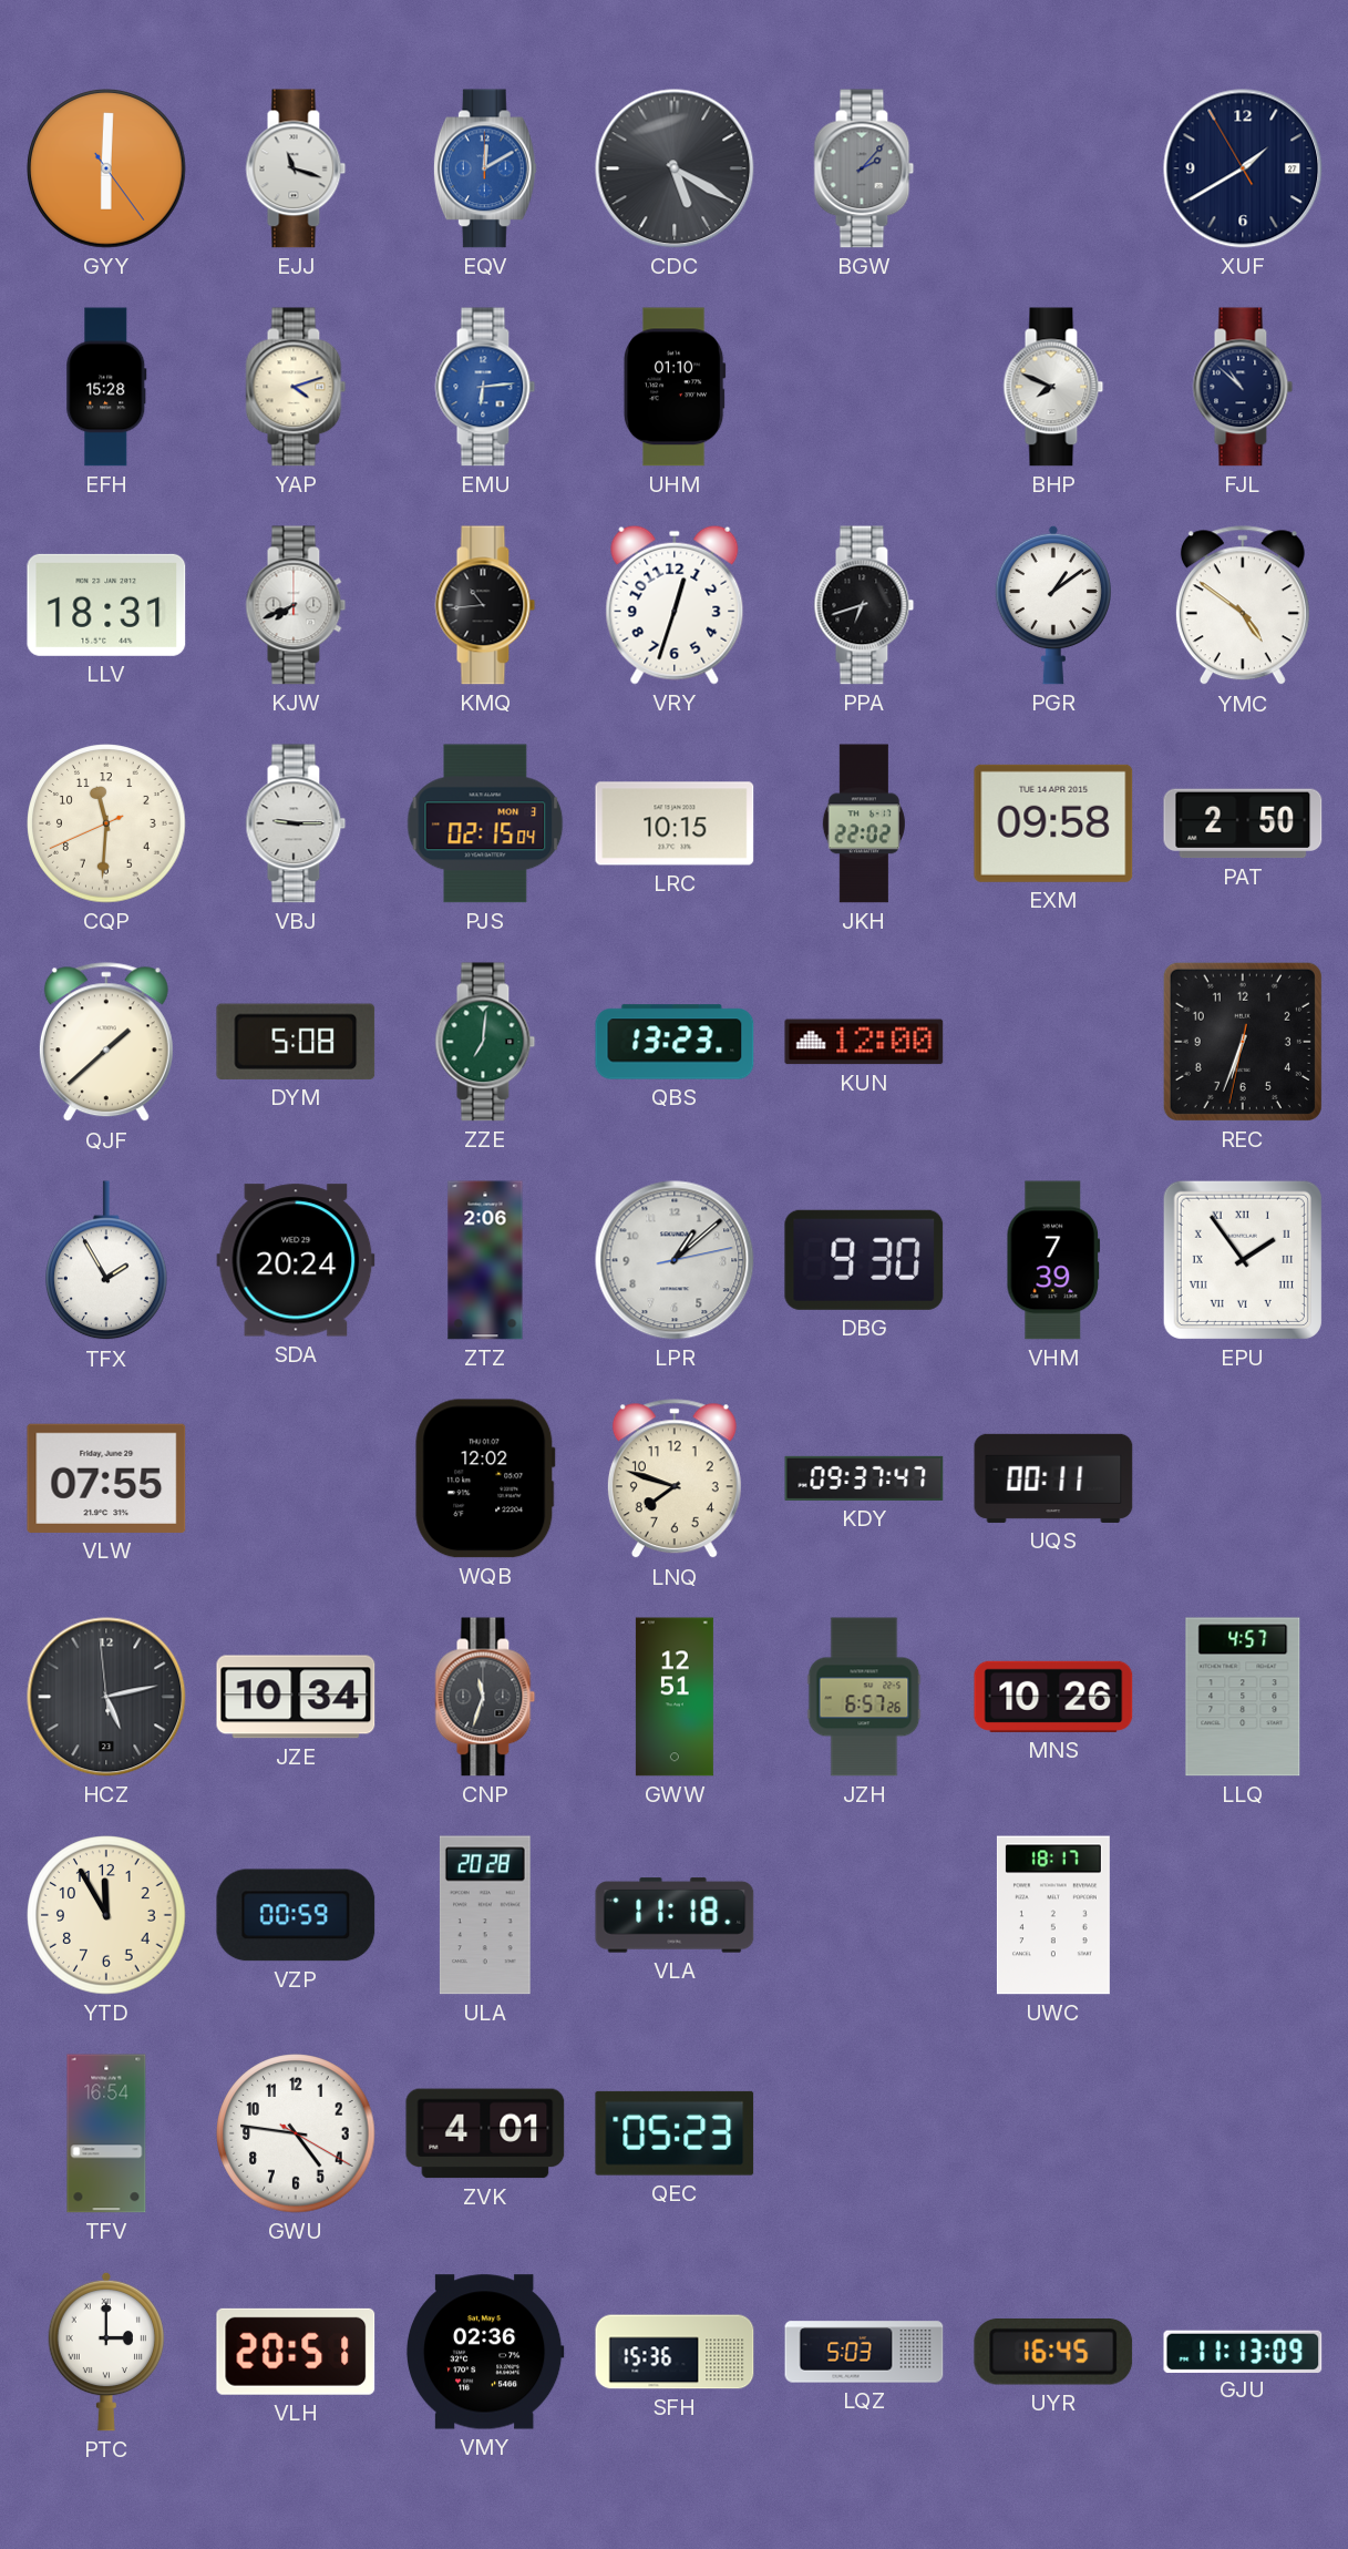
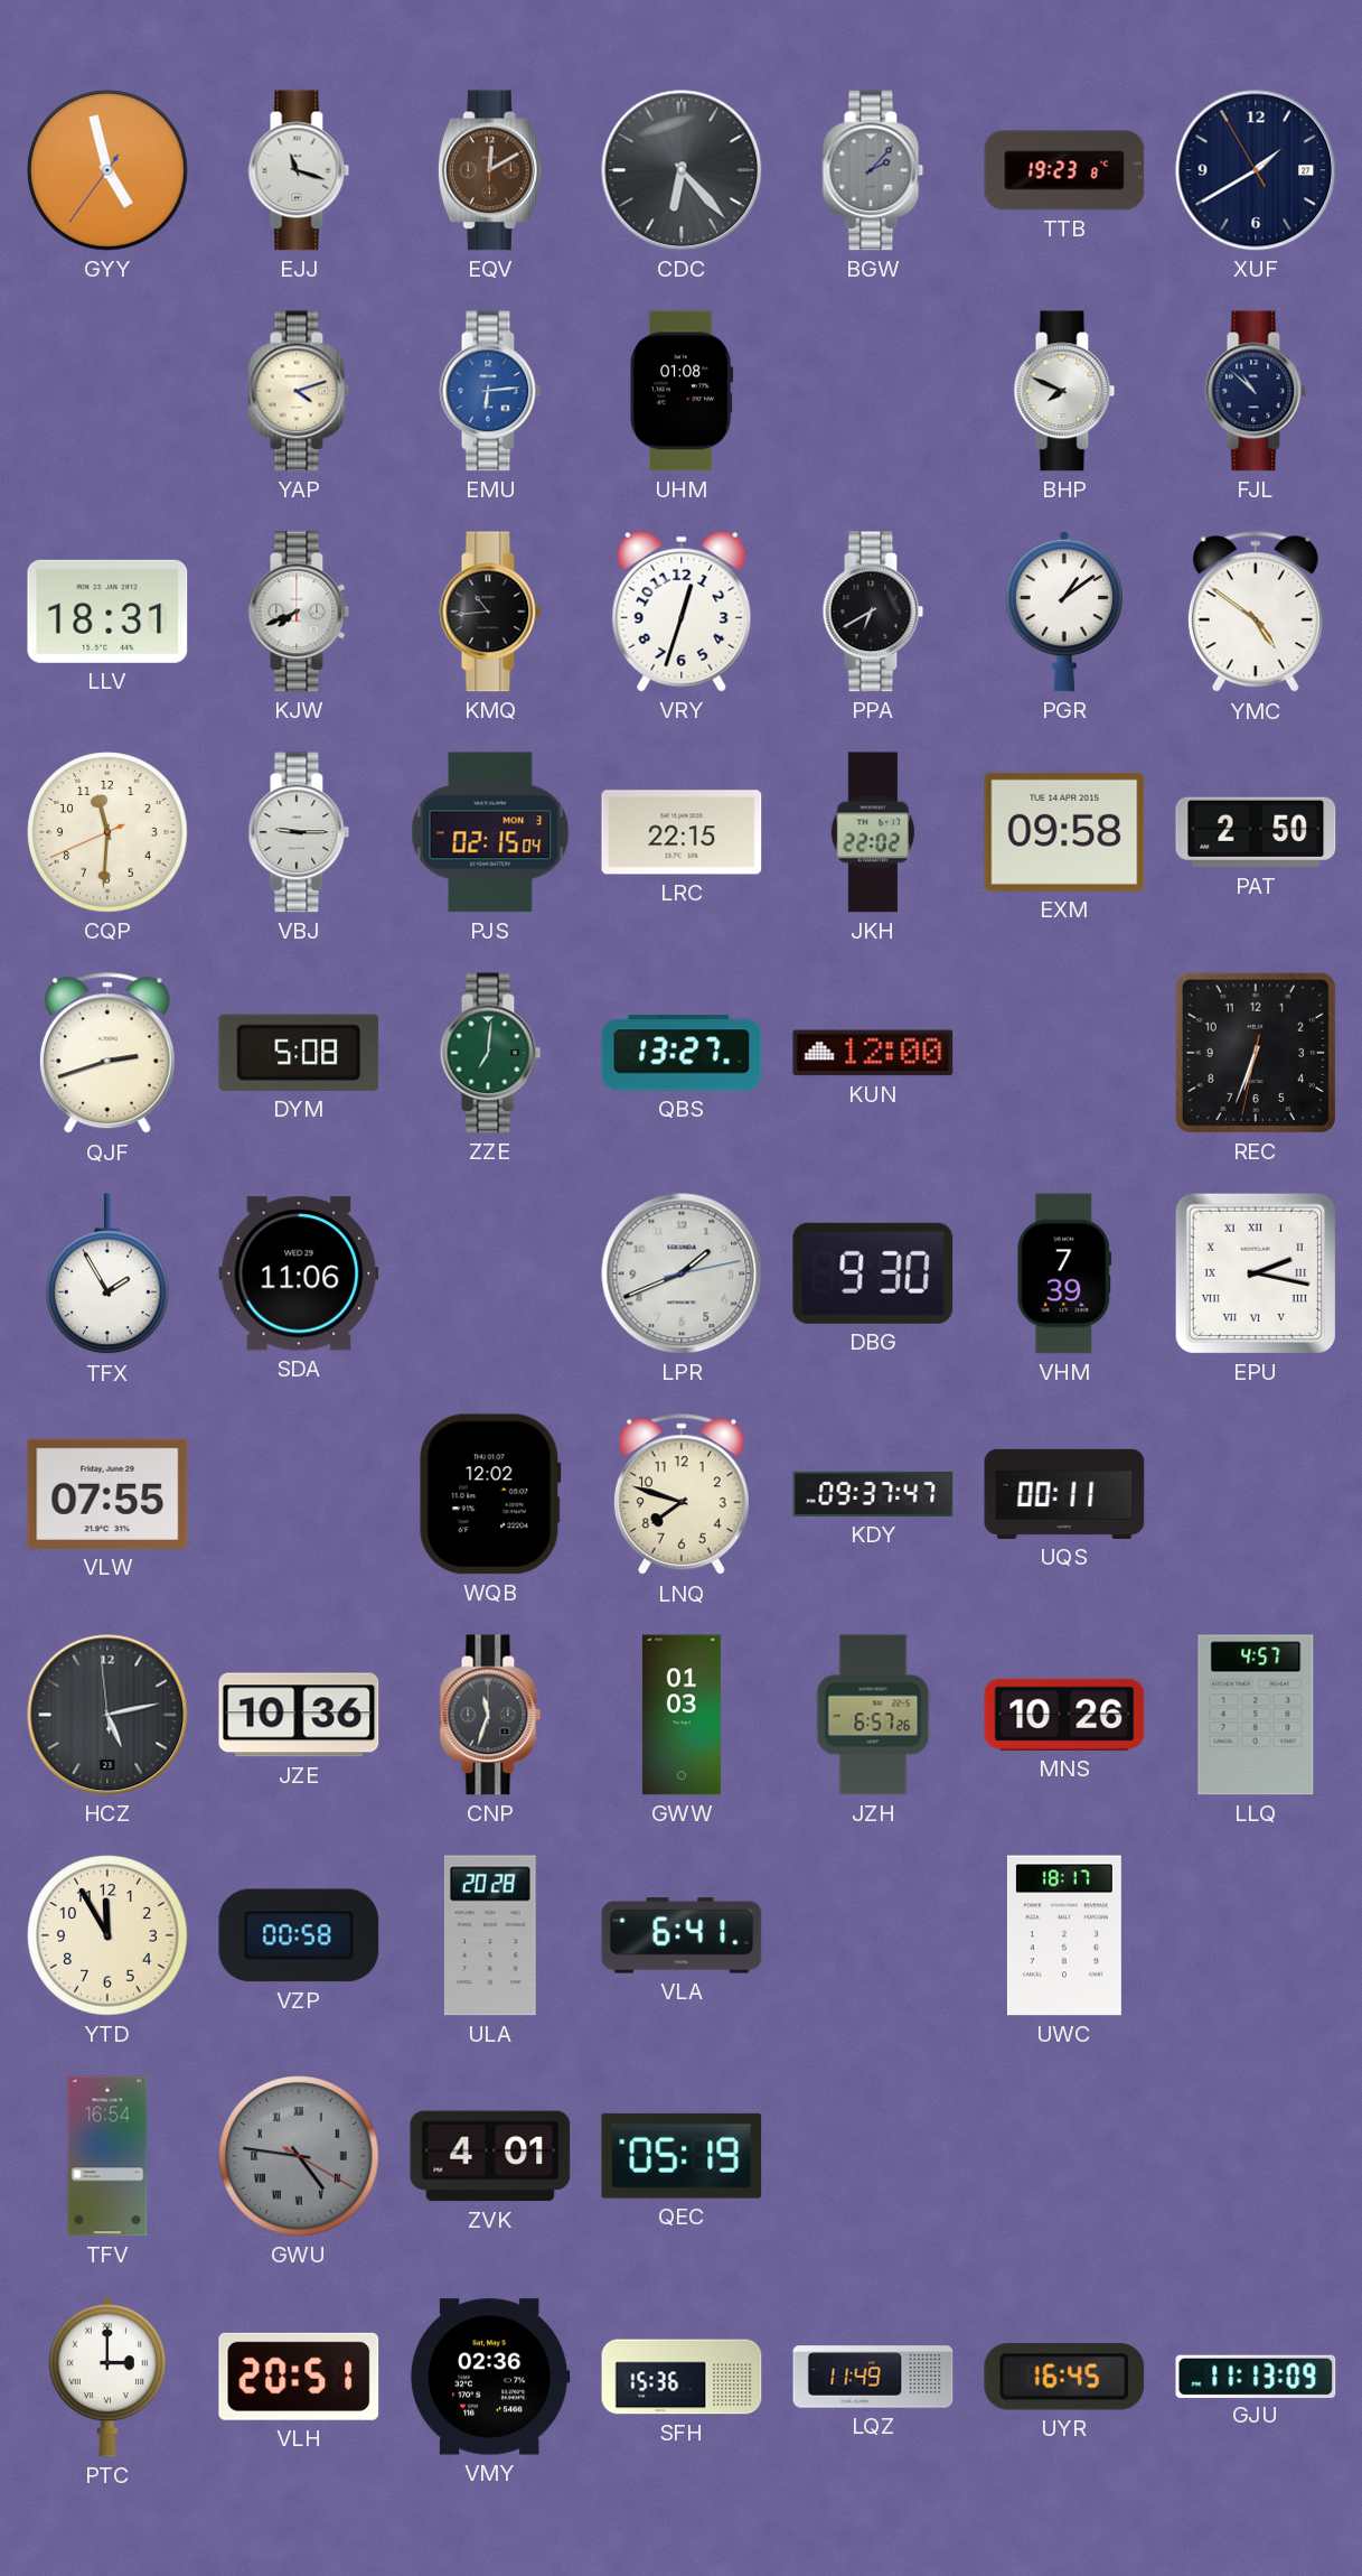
GYY: 6:00 -> 4:57 (107, 170)
EQV dial: blue -> brown (490, 170)
CDC: 5:20 -> 6:23 (682, 170)
TTB: none -> 19:23 (1064, 170)
EFH: 15:28 -> none (106, 387)
UHM: 01:10 -> 01:08 (682, 391)
PPA: 6:42 -> 6:40 (873, 612)
LRC: 10:15 -> 22:15 (682, 832)
QJF: 1:38 -> 2:42 (107, 1054)
QBS: 13:23 -> 13:27 (682, 1053)
SDA: 20:24 -> 11:06 (299, 1273)
ZTZ: 2:06 -> none (485, 1260)
LPR: 1:08 -> 1:41 (682, 1273)
EPU: 1:54 -> 2:17 (1256, 1273)
JZE: 10:34 -> 10:36 (299, 1715)
GWW: 12:51 -> 01:03 (682, 1715)
VZP: 00:59 -> 00:58 (299, 1935)
VLA: 11:18 -> 6:41 (682, 1935)
GWU dial: white -> grey (299, 2156)
GWU numerals: Arabic -> Roman (299, 2156)
QEC: 05:23 -> 05:19 (682, 2156)
LQZ: 5:03 -> 11:49 (873, 2377)
